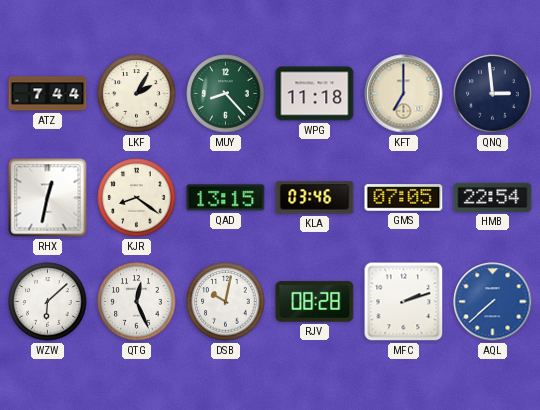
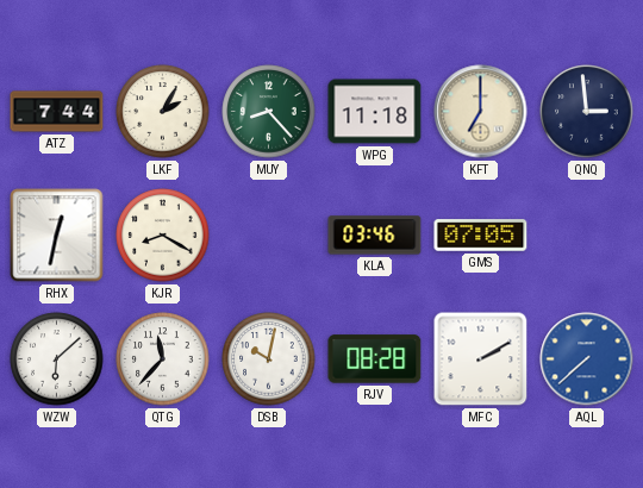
KJR: 8:21 -> 8:20 (163, 236)
QAD: 13:15 -> none (226, 198)
HMB: 22:54 -> none (493, 197)
QTG: 12:26 -> 11:37 (163, 359)
MFC: 2:12 -> 2:10 (481, 359)
